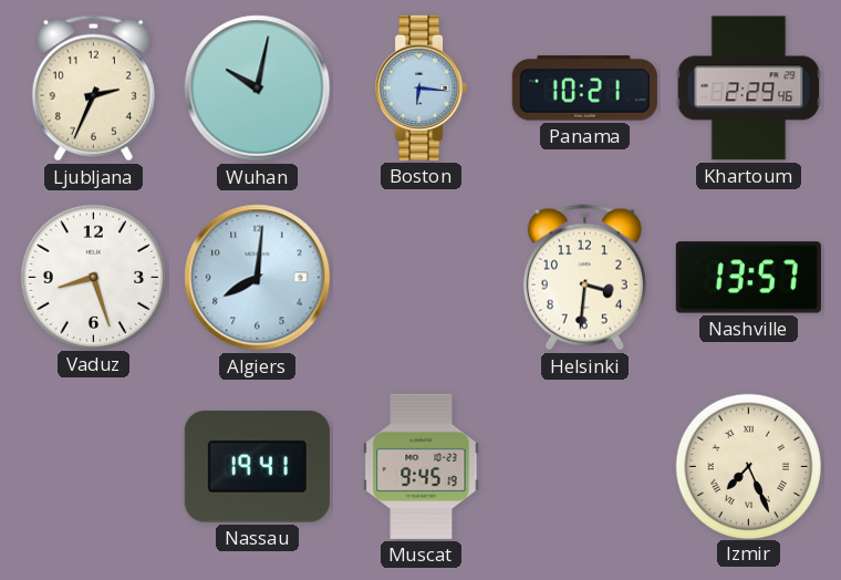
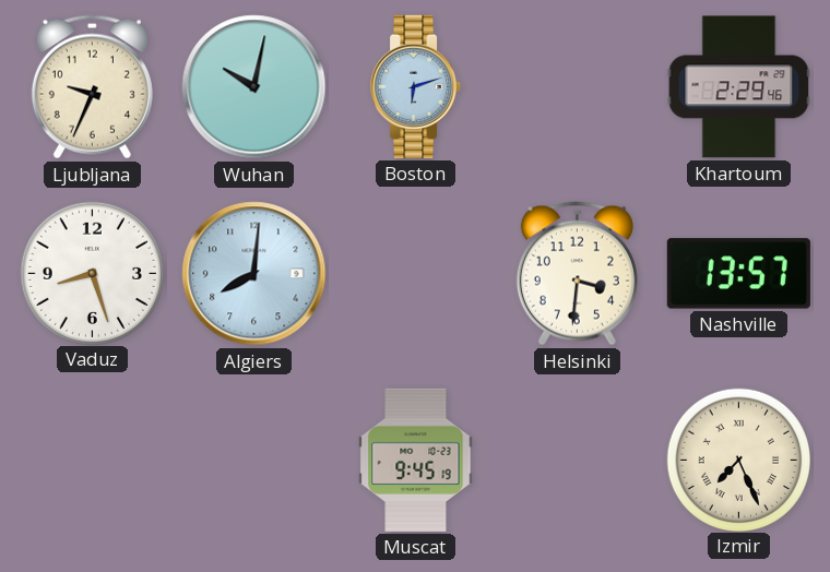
Ljubljana: 2:34 -> 9:34 (92, 87)
Boston: 6:16 -> 6:12 (416, 86)
Panama: 10:21 -> none (584, 89)
Nassau: 19:41 -> none (257, 467)
